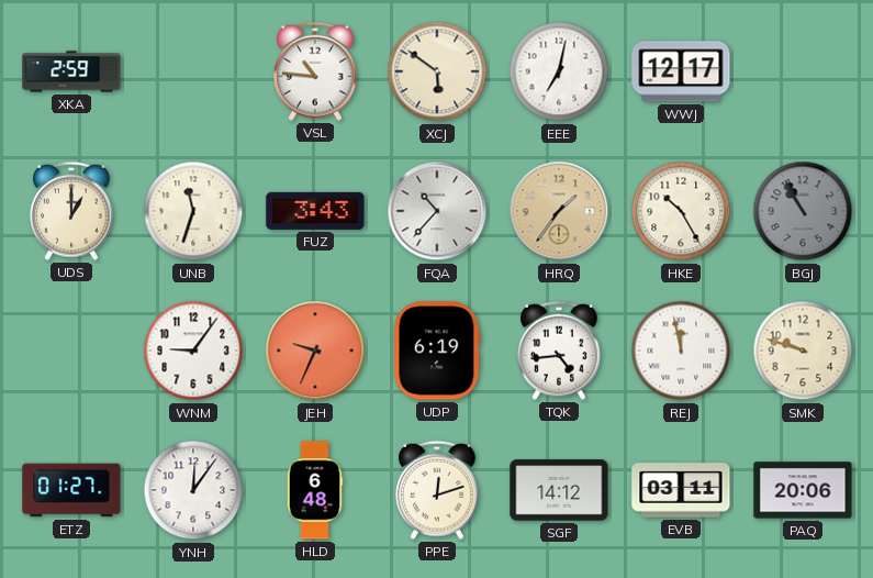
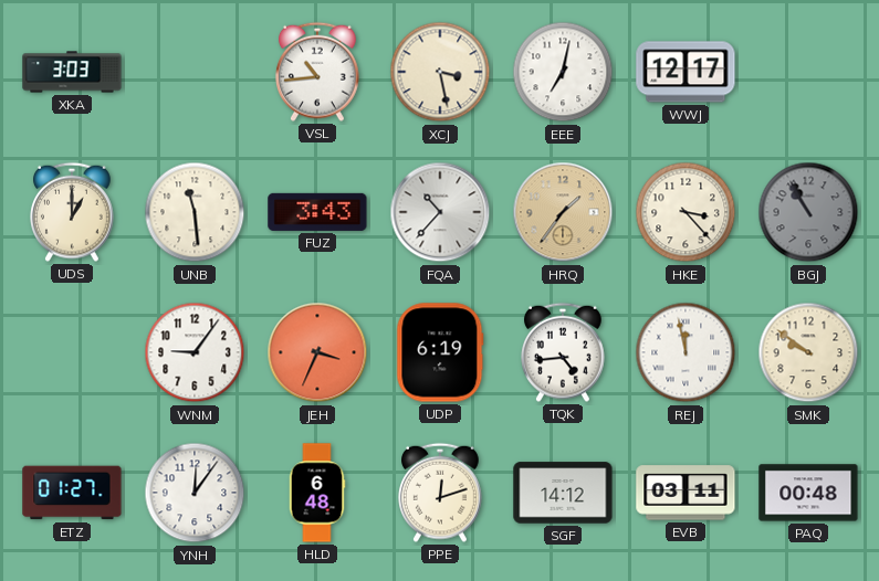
XKA: 2:59 -> 3:03 (72, 72)
VSL: 10:46 -> 10:44 (318, 72)
XCJ: 5:51 -> 3:28 (440, 72)
UNB: 11:33 -> 11:29 (195, 212)
HKE: 10:25 -> 3:23 (686, 212)
JEH: 9:34 -> 3:34 (317, 352)
SMK: 9:48 -> 9:51 (808, 352)
PAQ: 20:06 -> 00:48 (808, 493)
